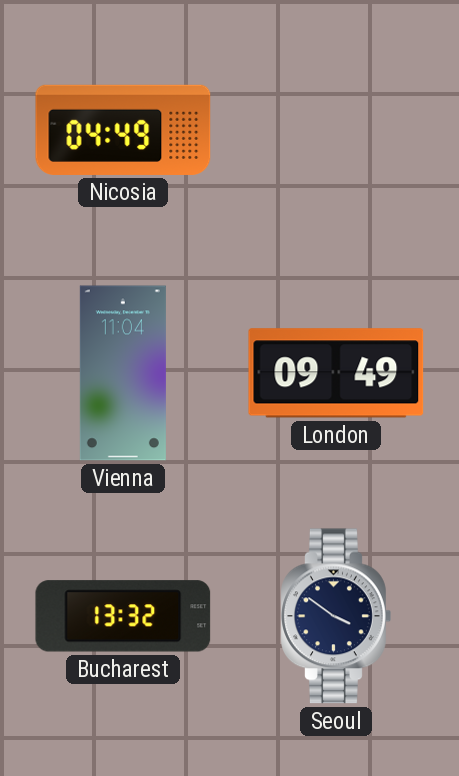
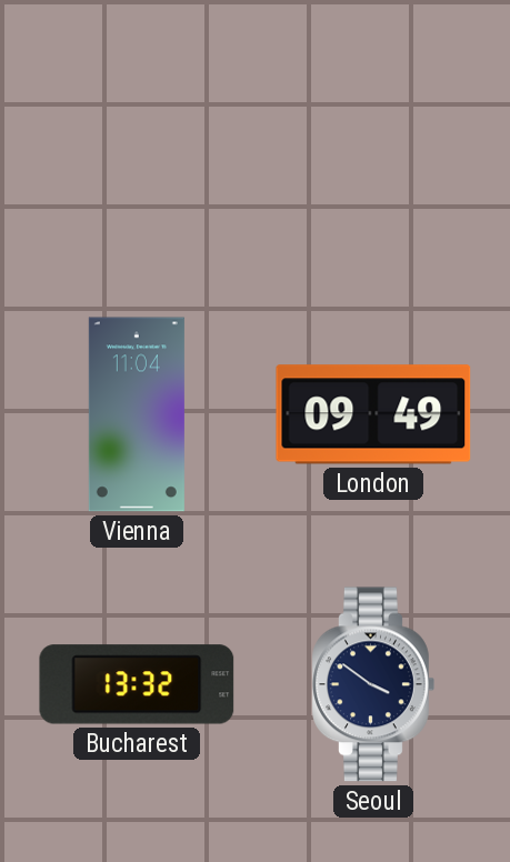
Nicosia: 04:49 -> none (123, 130)
